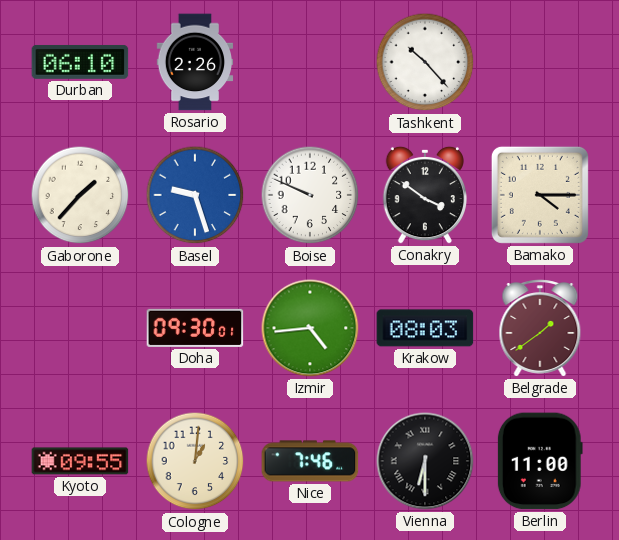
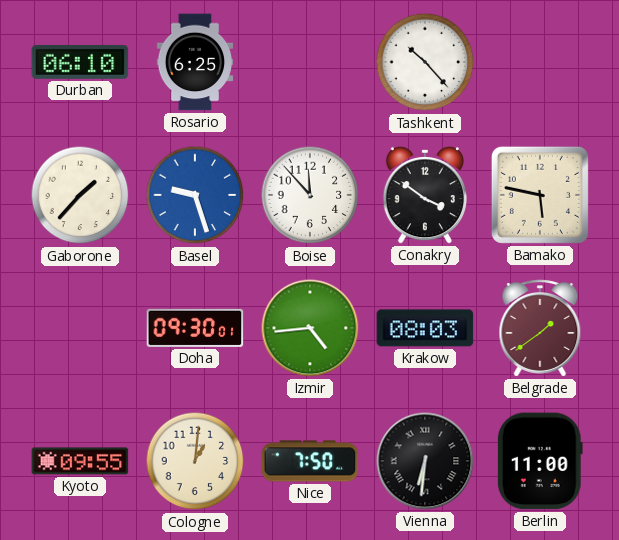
Rosario: 2:26 -> 6:25 (195, 62)
Boise: 9:49 -> 11:53 (310, 195)
Bamako: 4:15 -> 5:47 (540, 195)
Nice: 7:46 -> 7:50 (310, 461)
Vienna: 6:30 -> 6:31 (425, 461)
